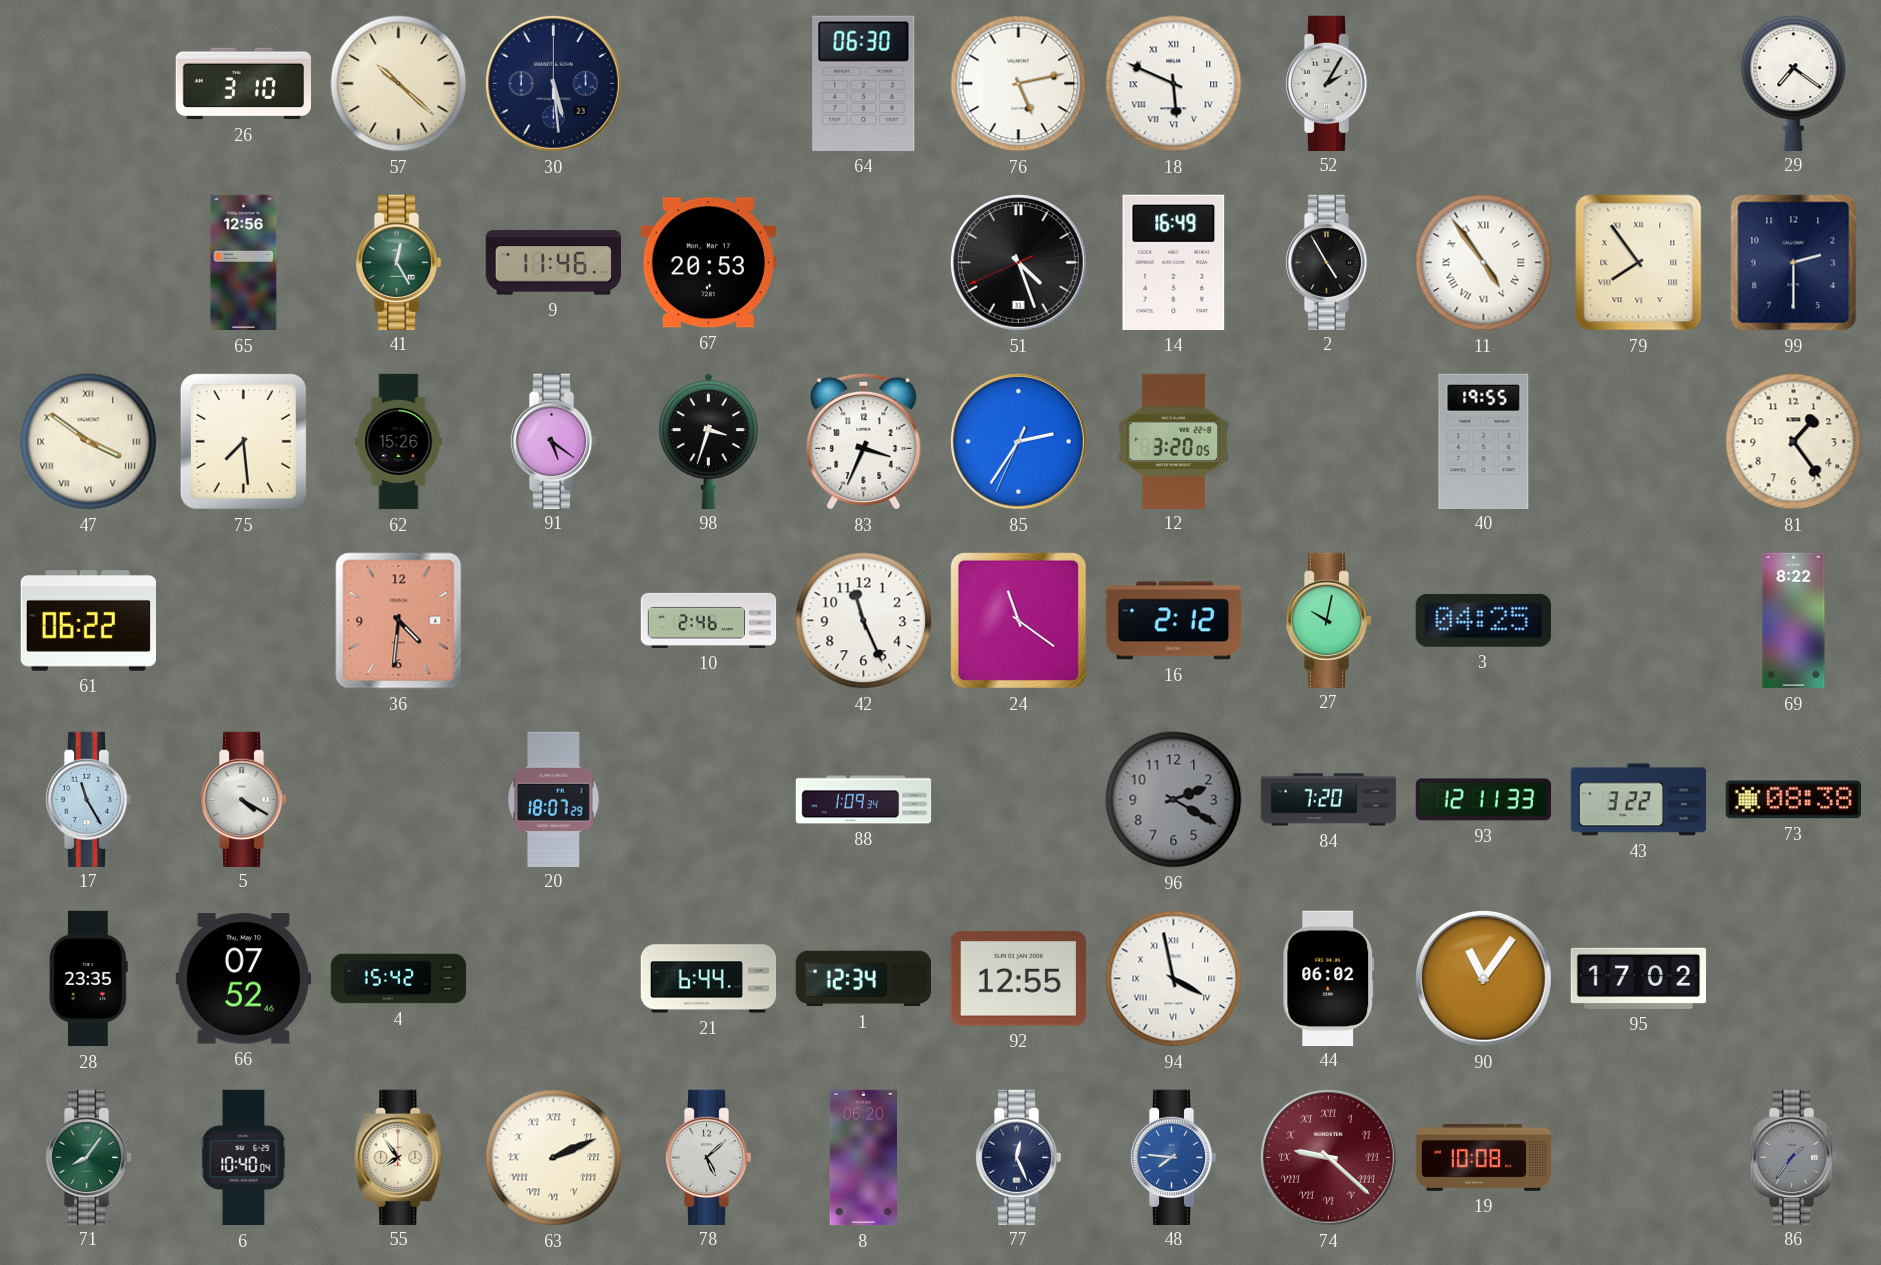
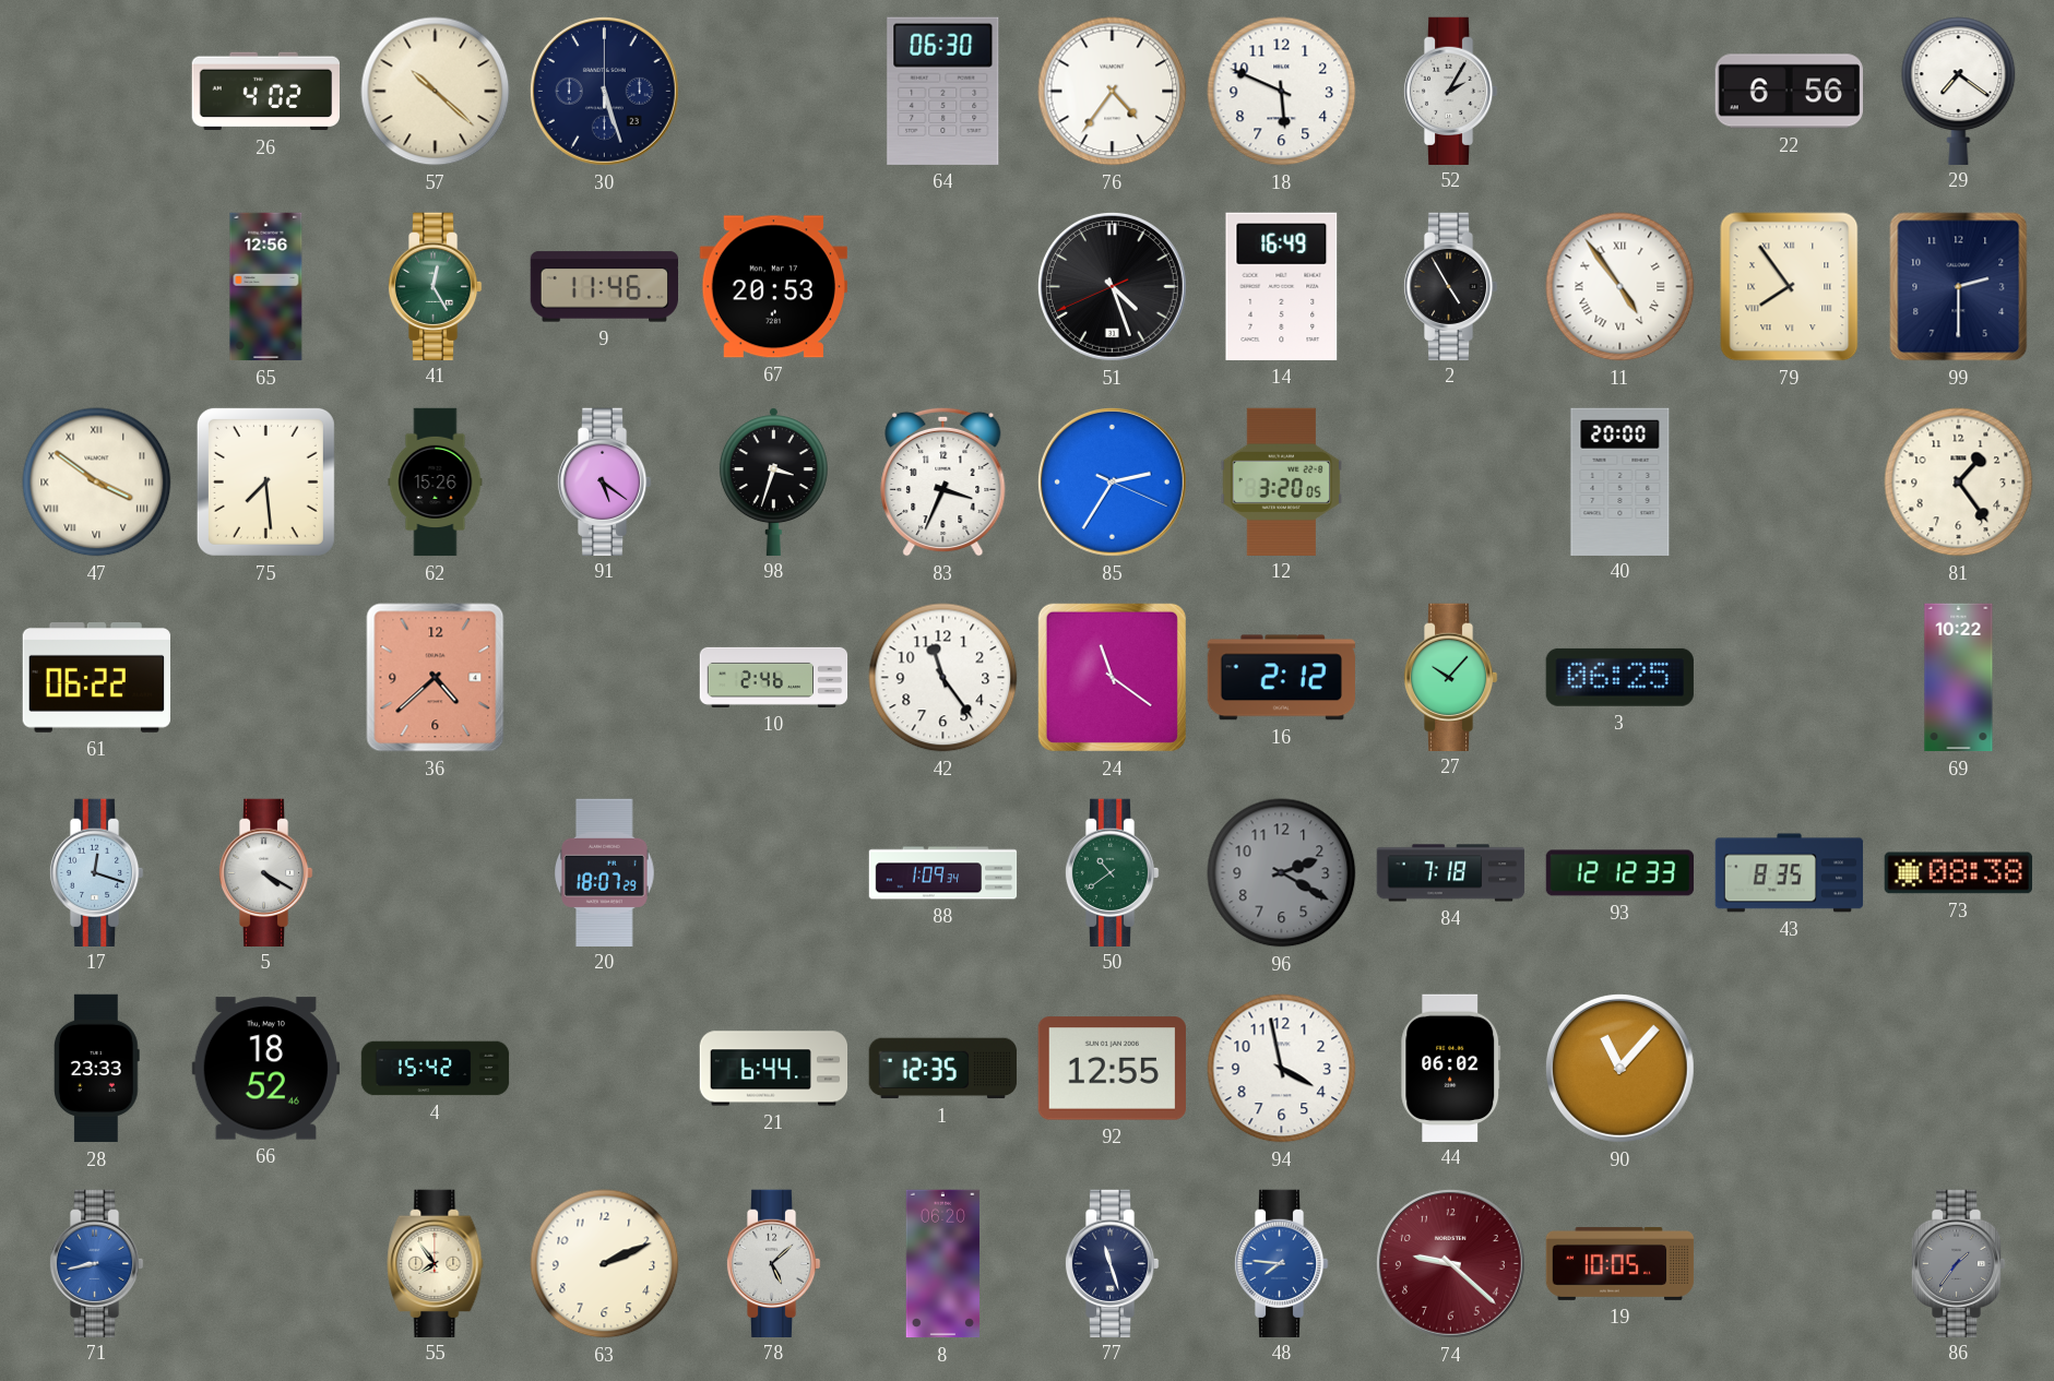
26: 3:10 -> 4:02 (265, 92)
30: 5:29 -> 5:27 (604, 91)
76: 5:13 -> 4:36 (1113, 92)
18 numerals: Roman -> Arabic (1282, 92)
22: none -> 6:56 (1789, 92)
85: 2:35:34 -> 2:35:19 (1112, 481)
40: 19:55 -> 20:00 (1620, 481)
36: 4:31 -> 4:38 (436, 678)
42: 11:26 -> 11:24 (943, 678)
27: 10:02 -> 10:07 (1450, 677)
3: 04:25 -> 06:25 (1619, 677)
69: 8:22 -> 10:22 (1959, 678)
17: 11:25 -> 12:18 (96, 872)
50: none -> 10:39 (1112, 872)
84: 7:20 -> 7:18 (1451, 873)
93: 12:11 -> 12:12 (1620, 873)
43: 3:22 -> 8:35 (1790, 873)
28: 23:35 -> 23:33 (96, 1069)
66: 07:52 -> 18:52 (265, 1069)
1: 12:34 -> 12:35 (942, 1069)
94 numerals: Roman -> Arabic (1282, 1069)
90: 11:06 -> 11:07 (1619, 1068)
95: 17:02 -> none (1639, 978)
71: 8:06 -> 8:43 (96, 1263)
71 dial: green -> blue (96, 1263)
6: 10:40 -> none (244, 1158)
63 numerals: Roman -> Arabic (605, 1264)
77: 12:26 -> 11:27 (1112, 1263)
74 numerals: Roman -> Arabic (1450, 1263)
19: 10:08 -> 10:05 (1620, 1263)
